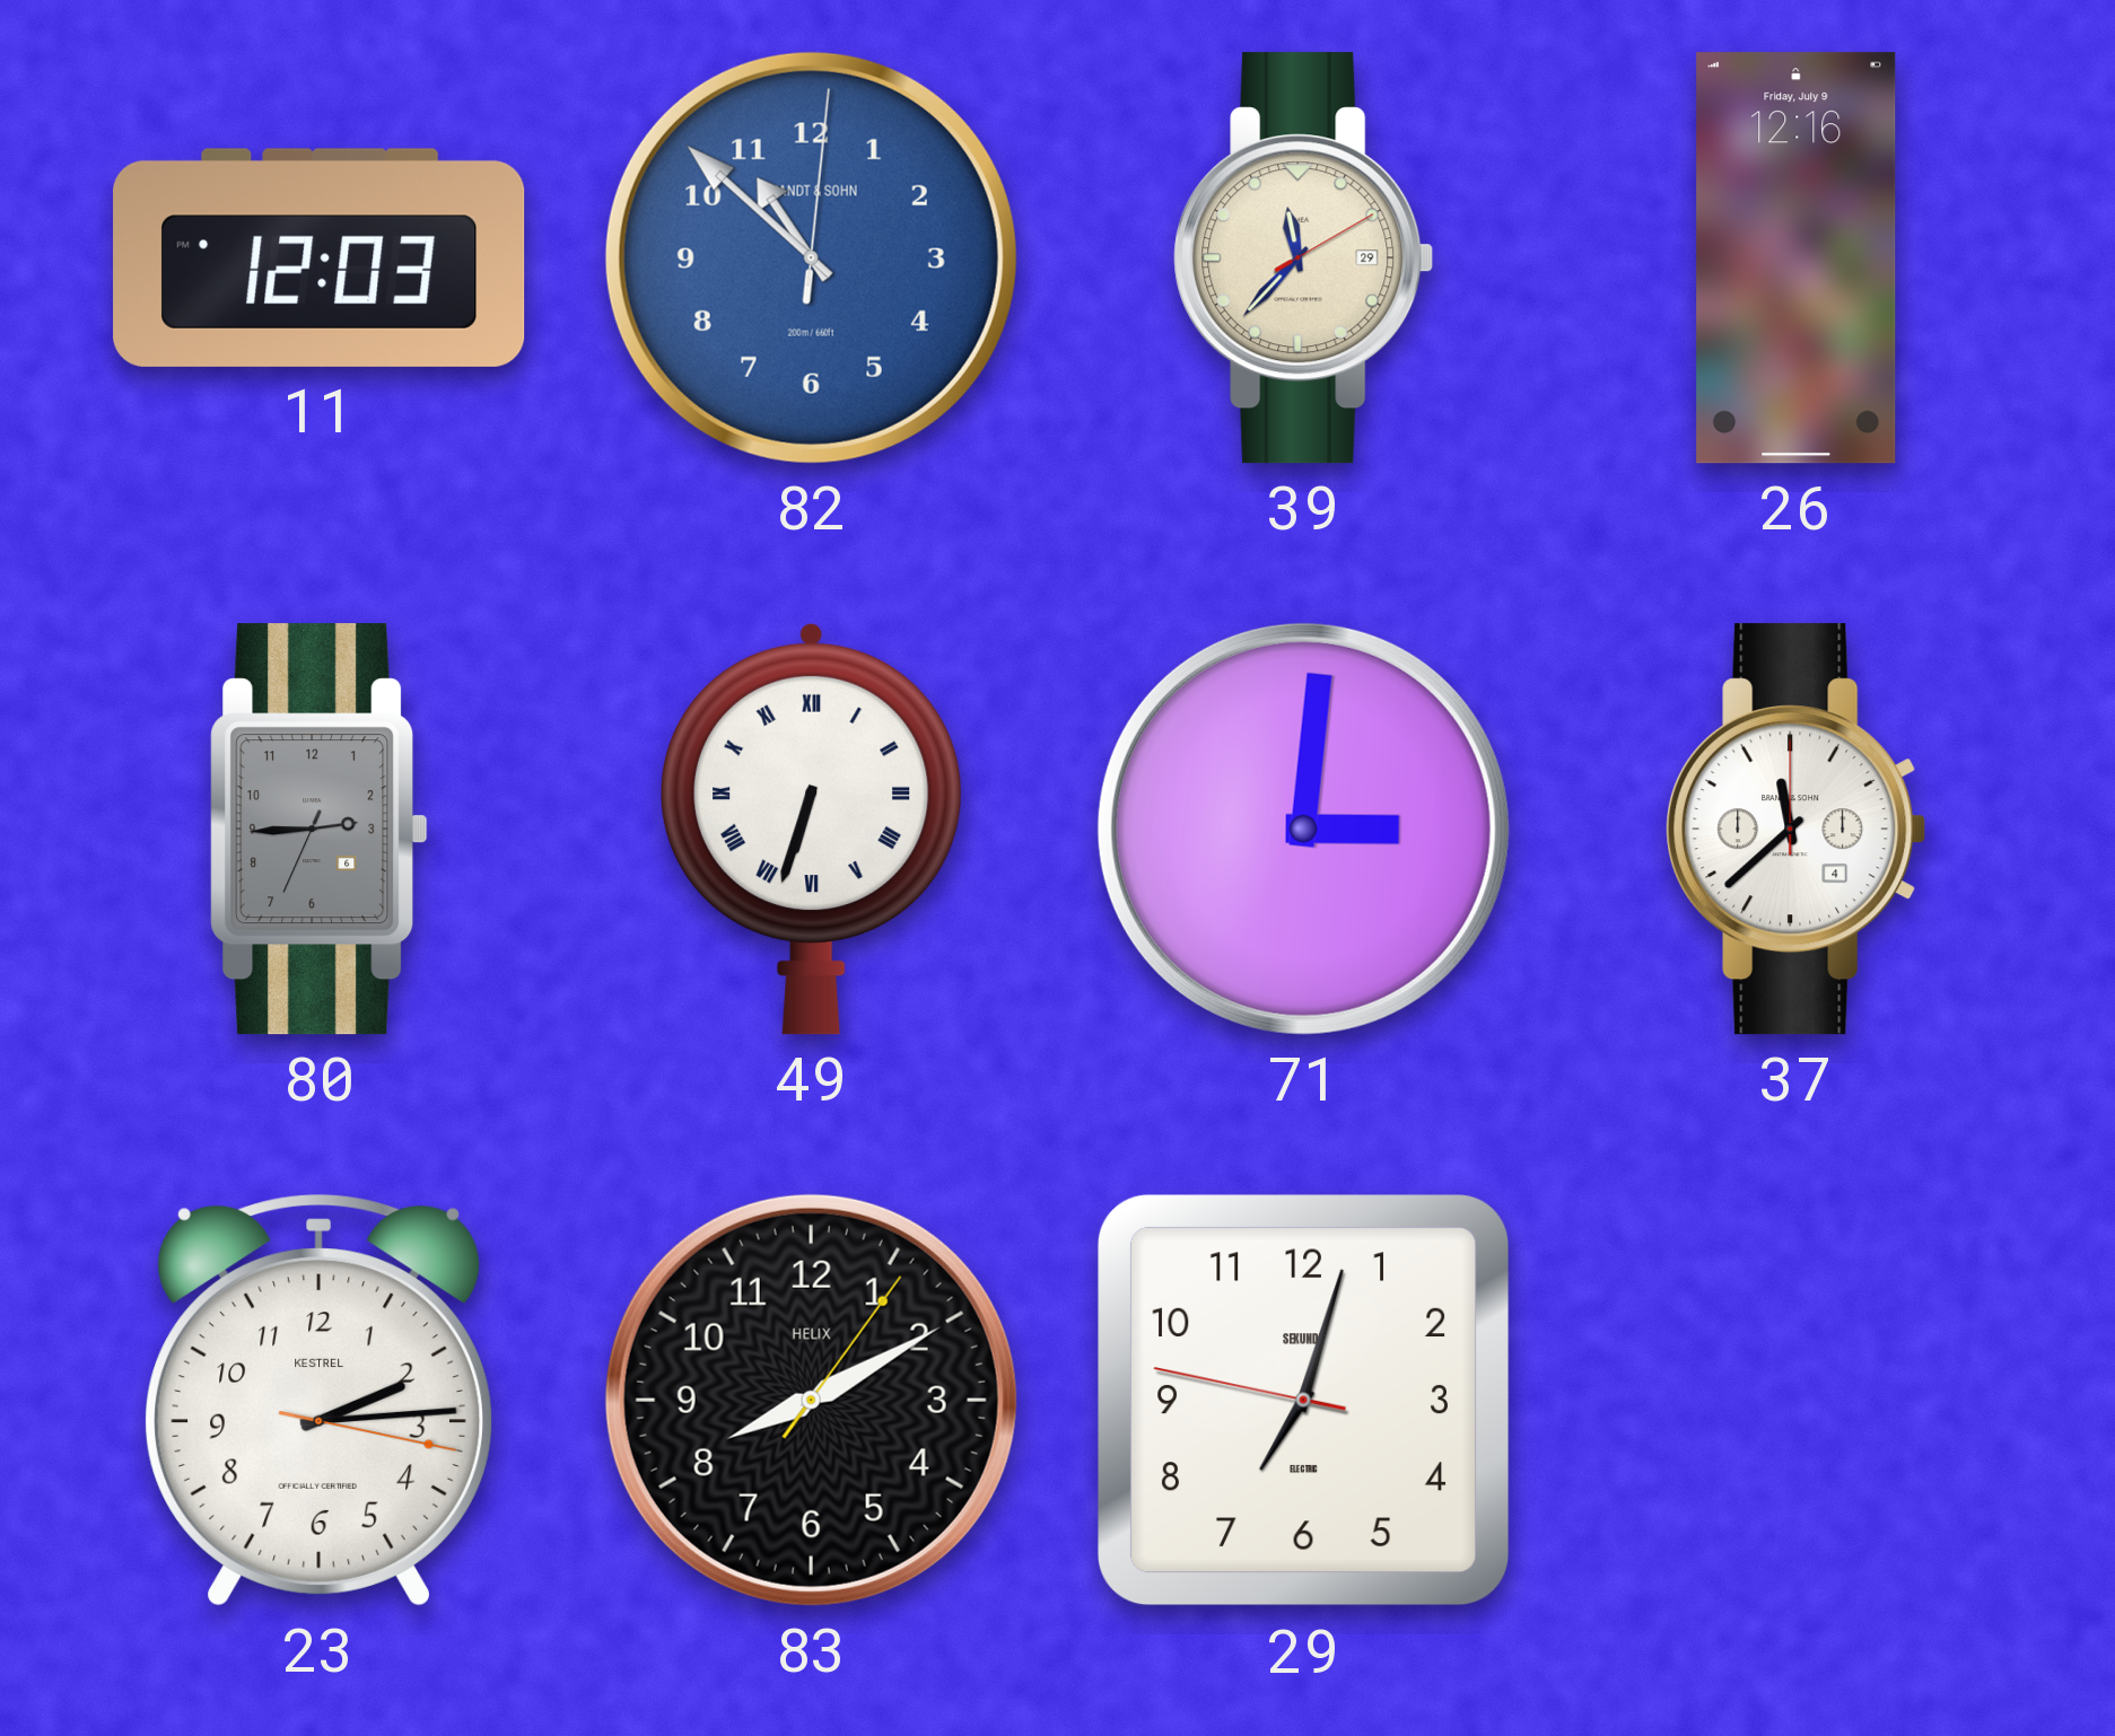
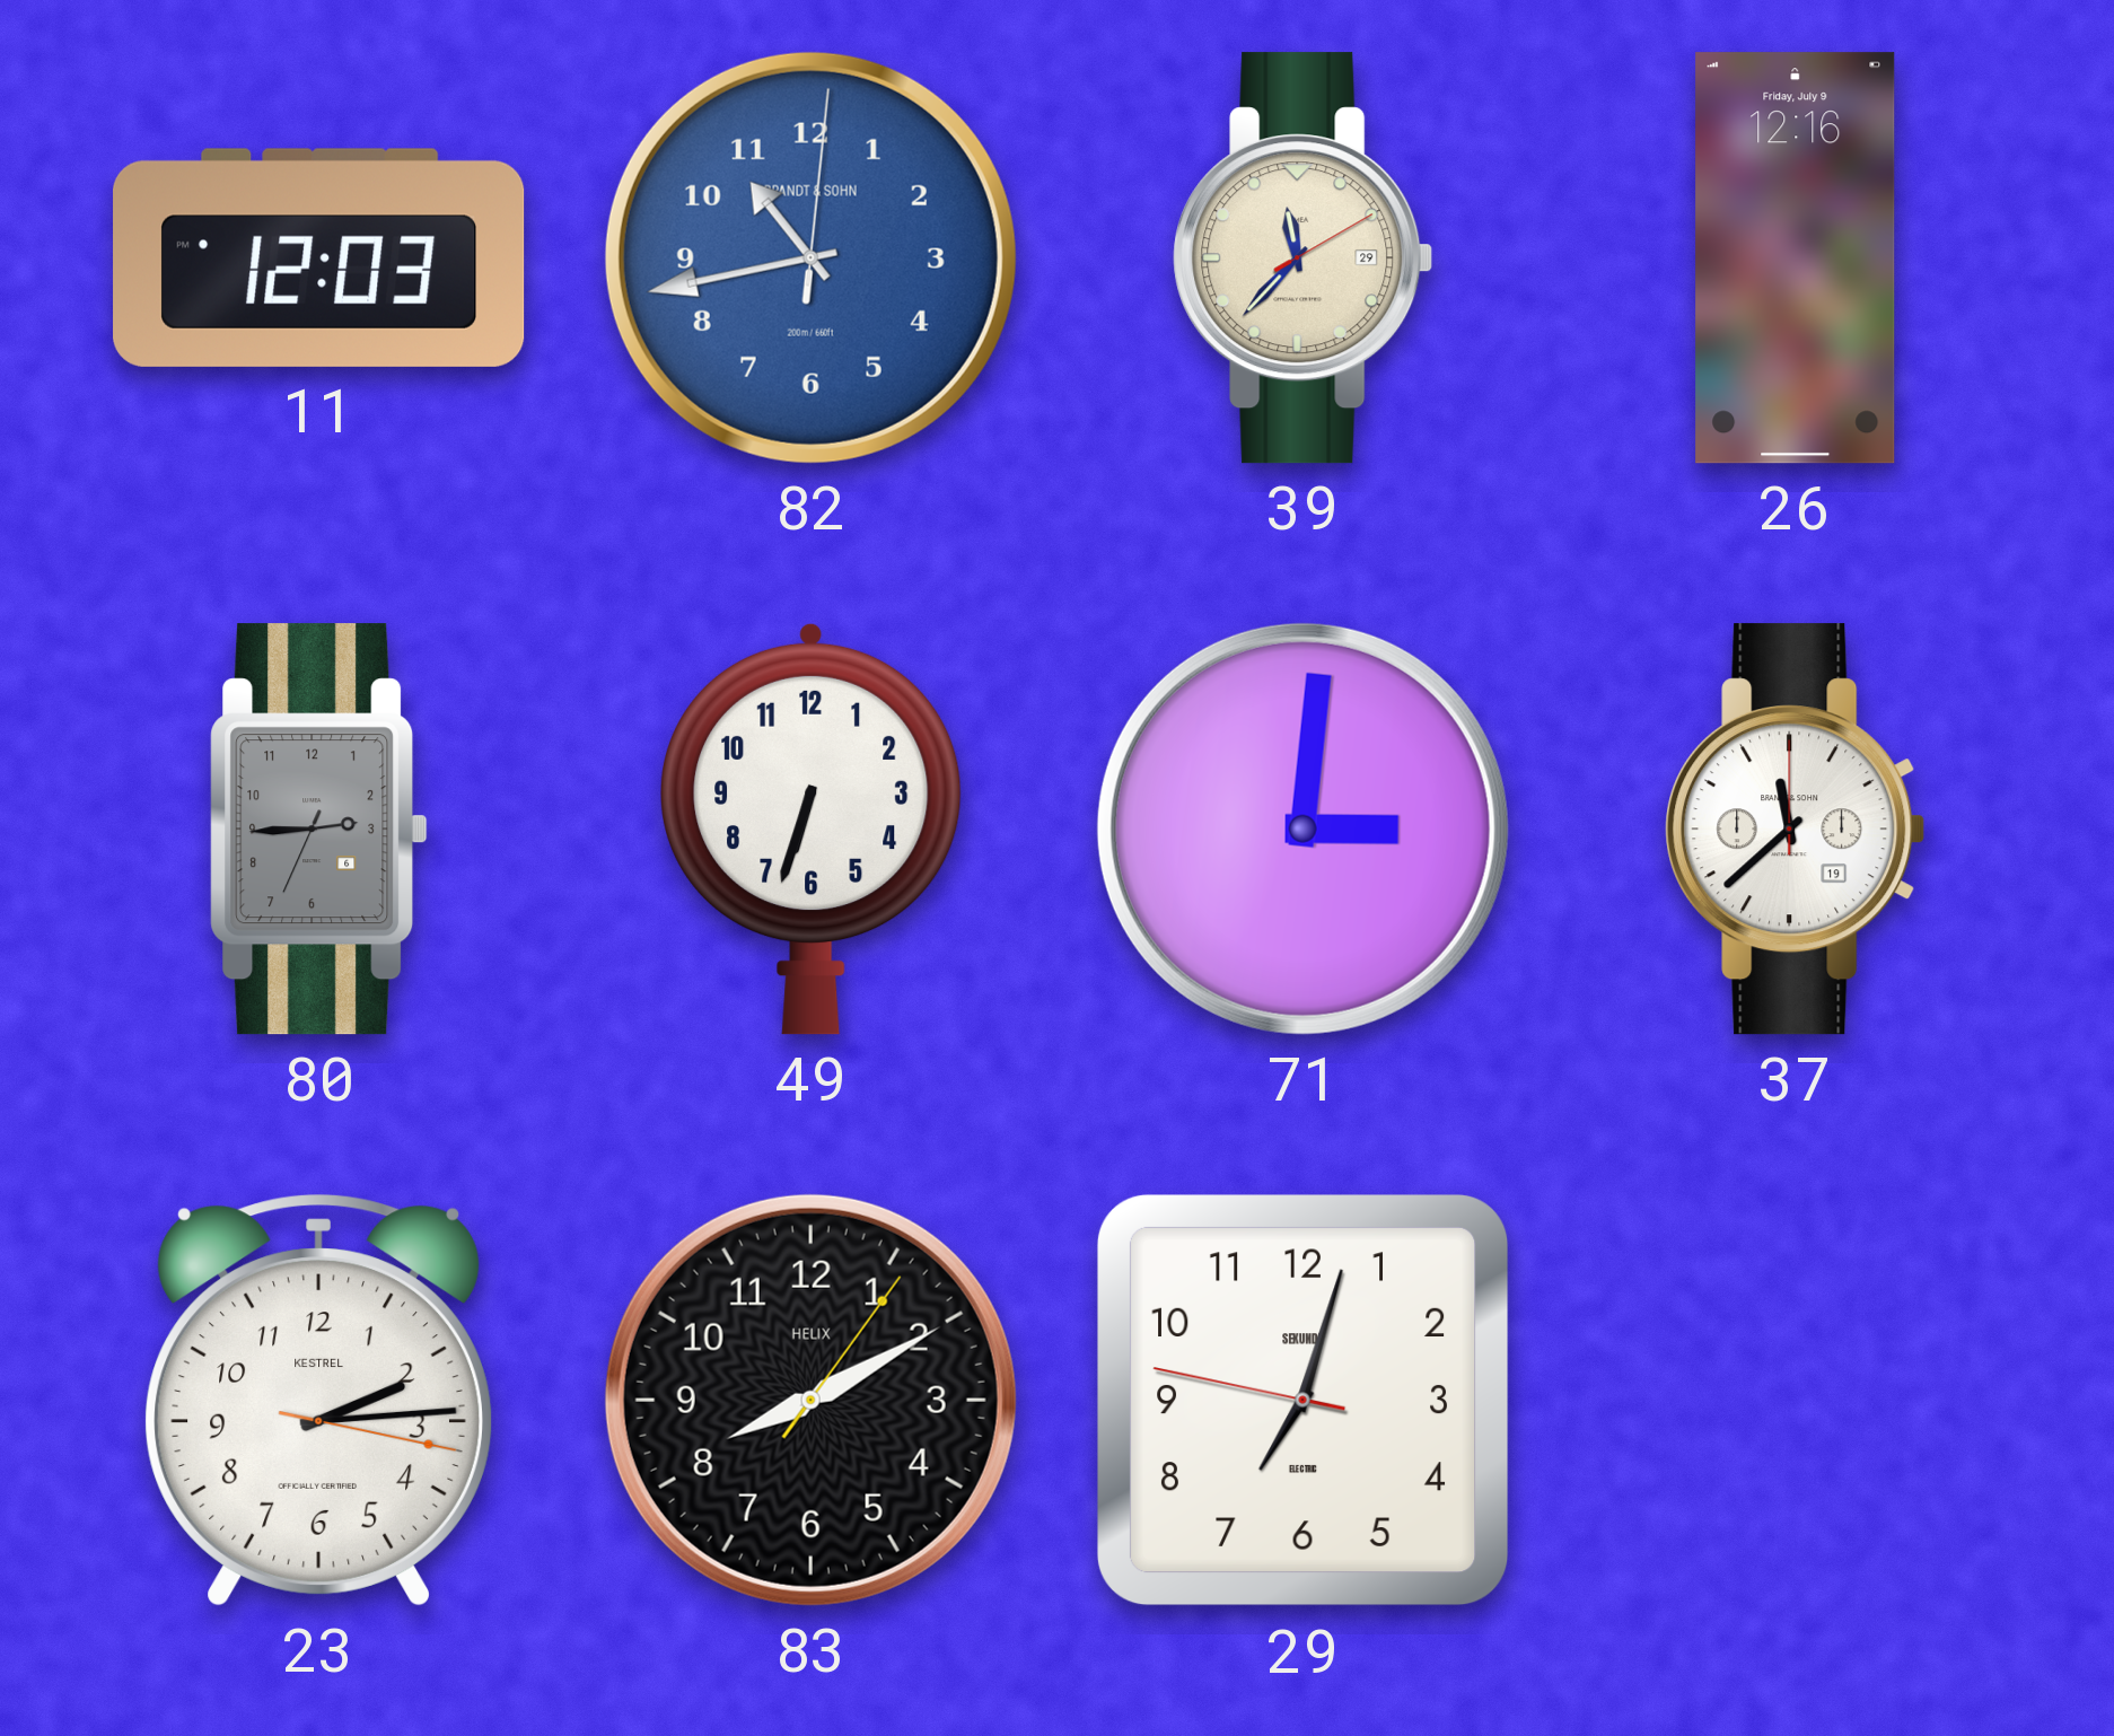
82: 10:52 -> 10:43 (810, 257)
49 numerals: Roman -> Arabic (812, 828)
37 date: 4 -> 19 (1796, 830)
